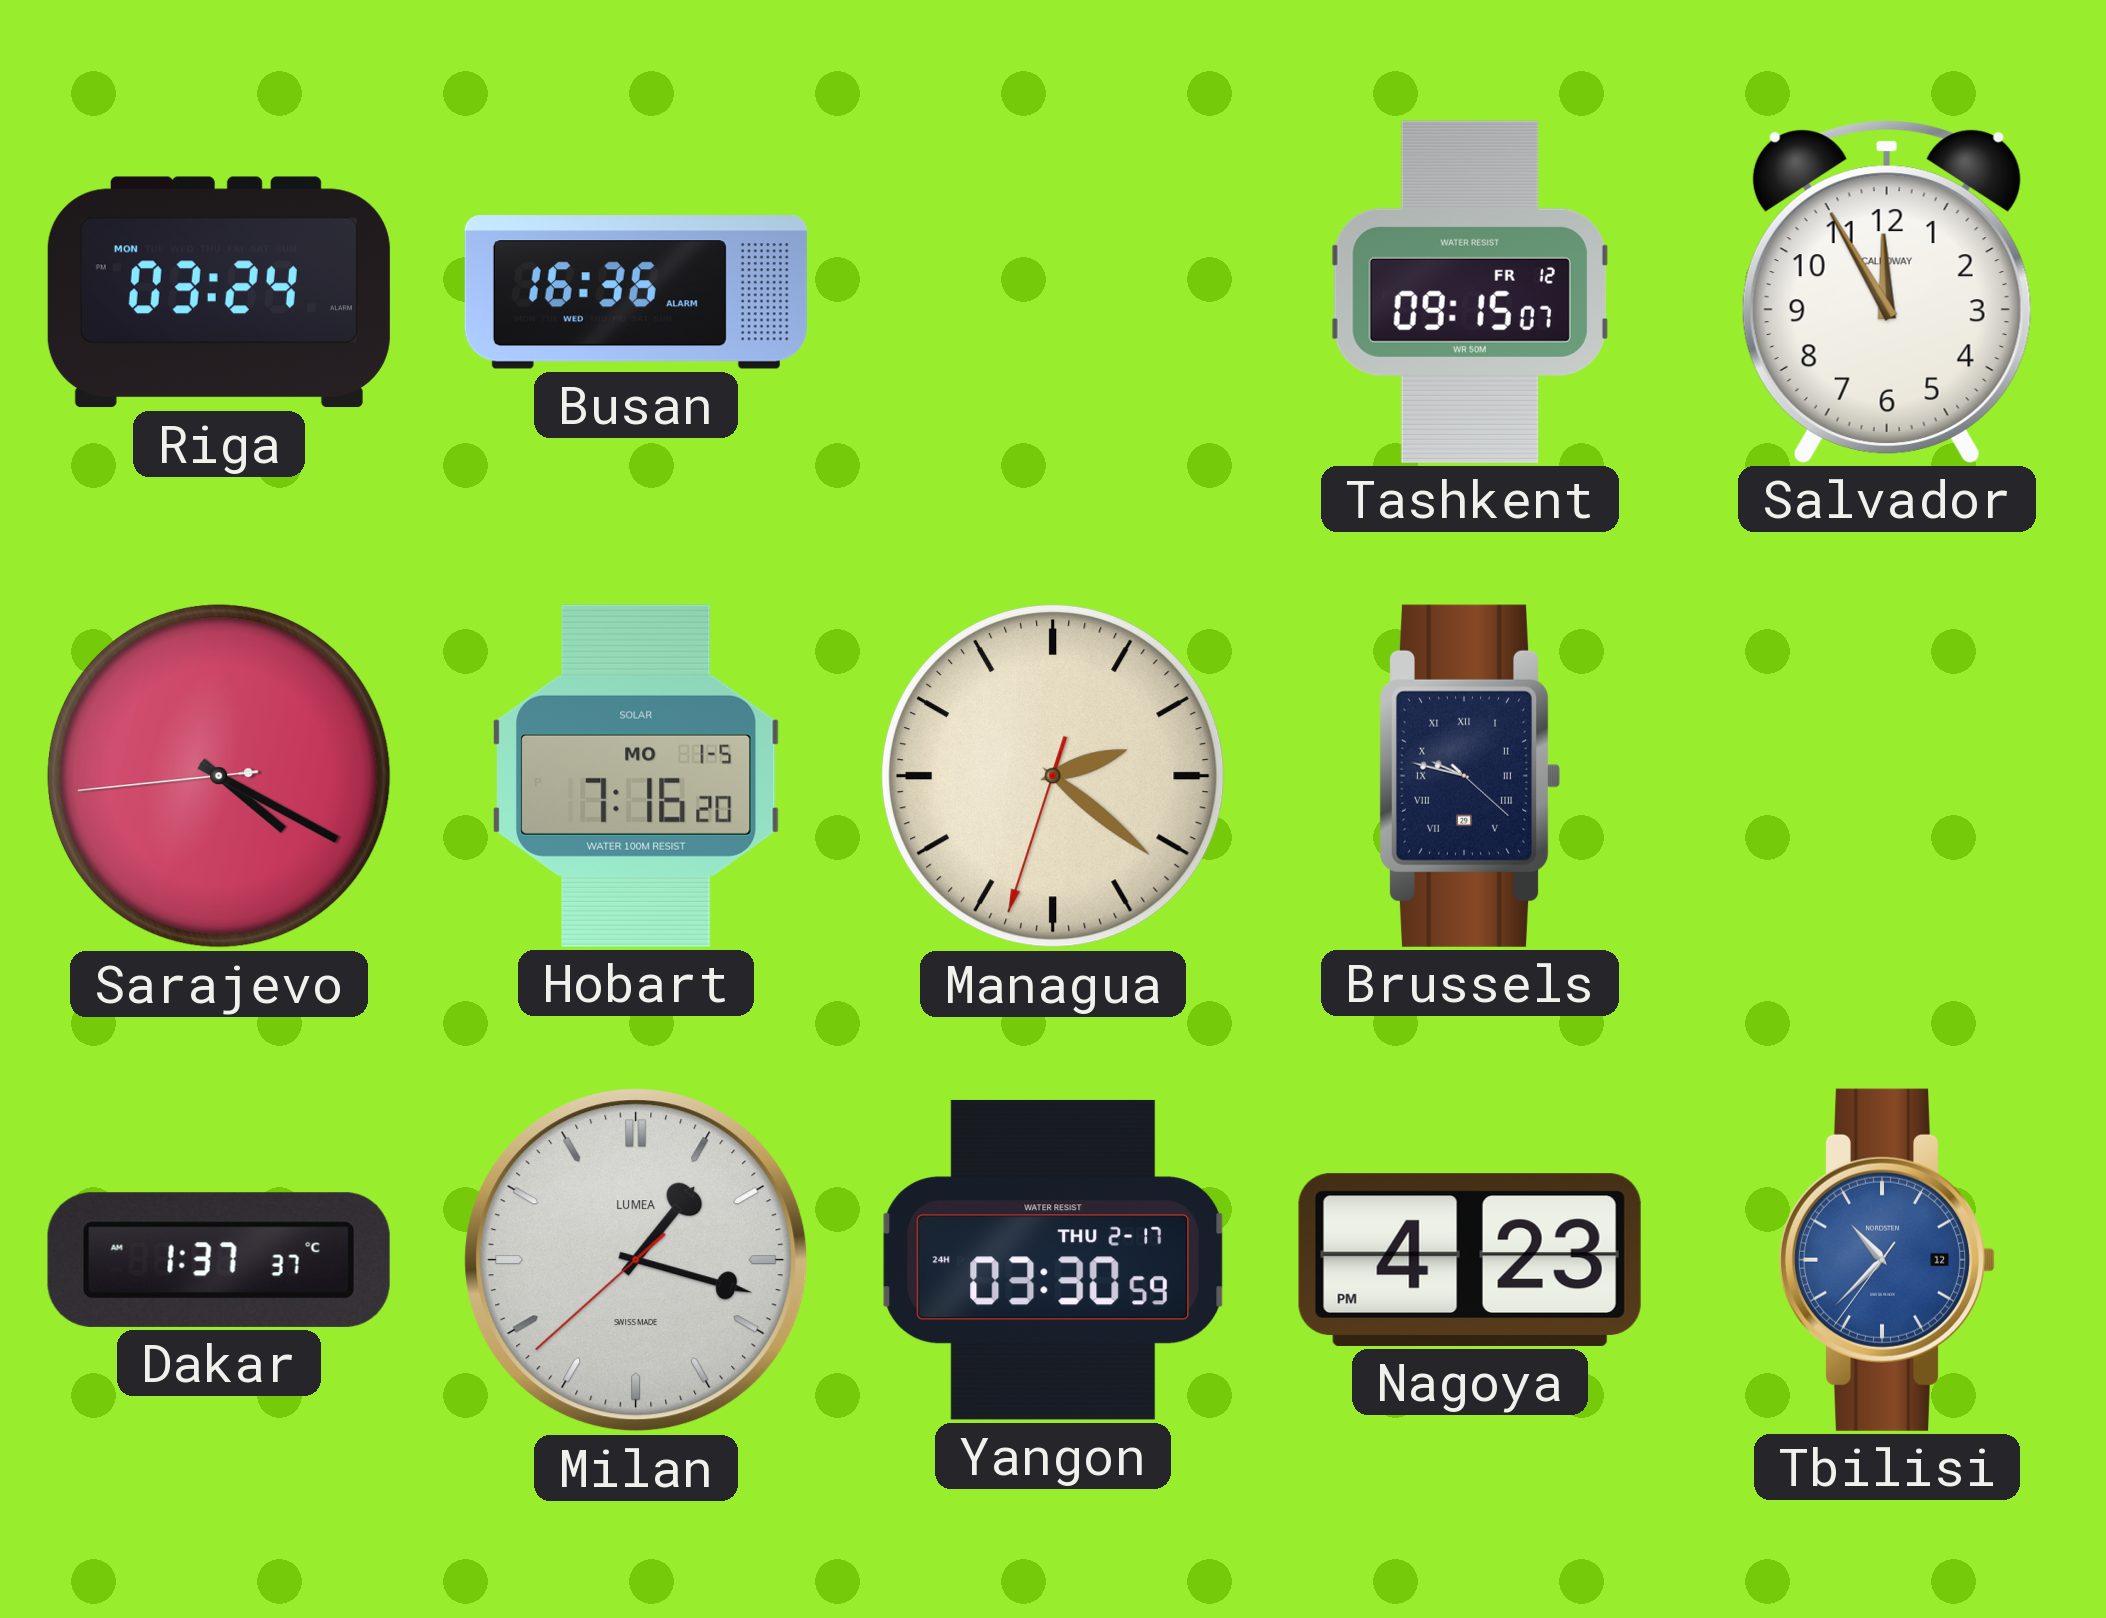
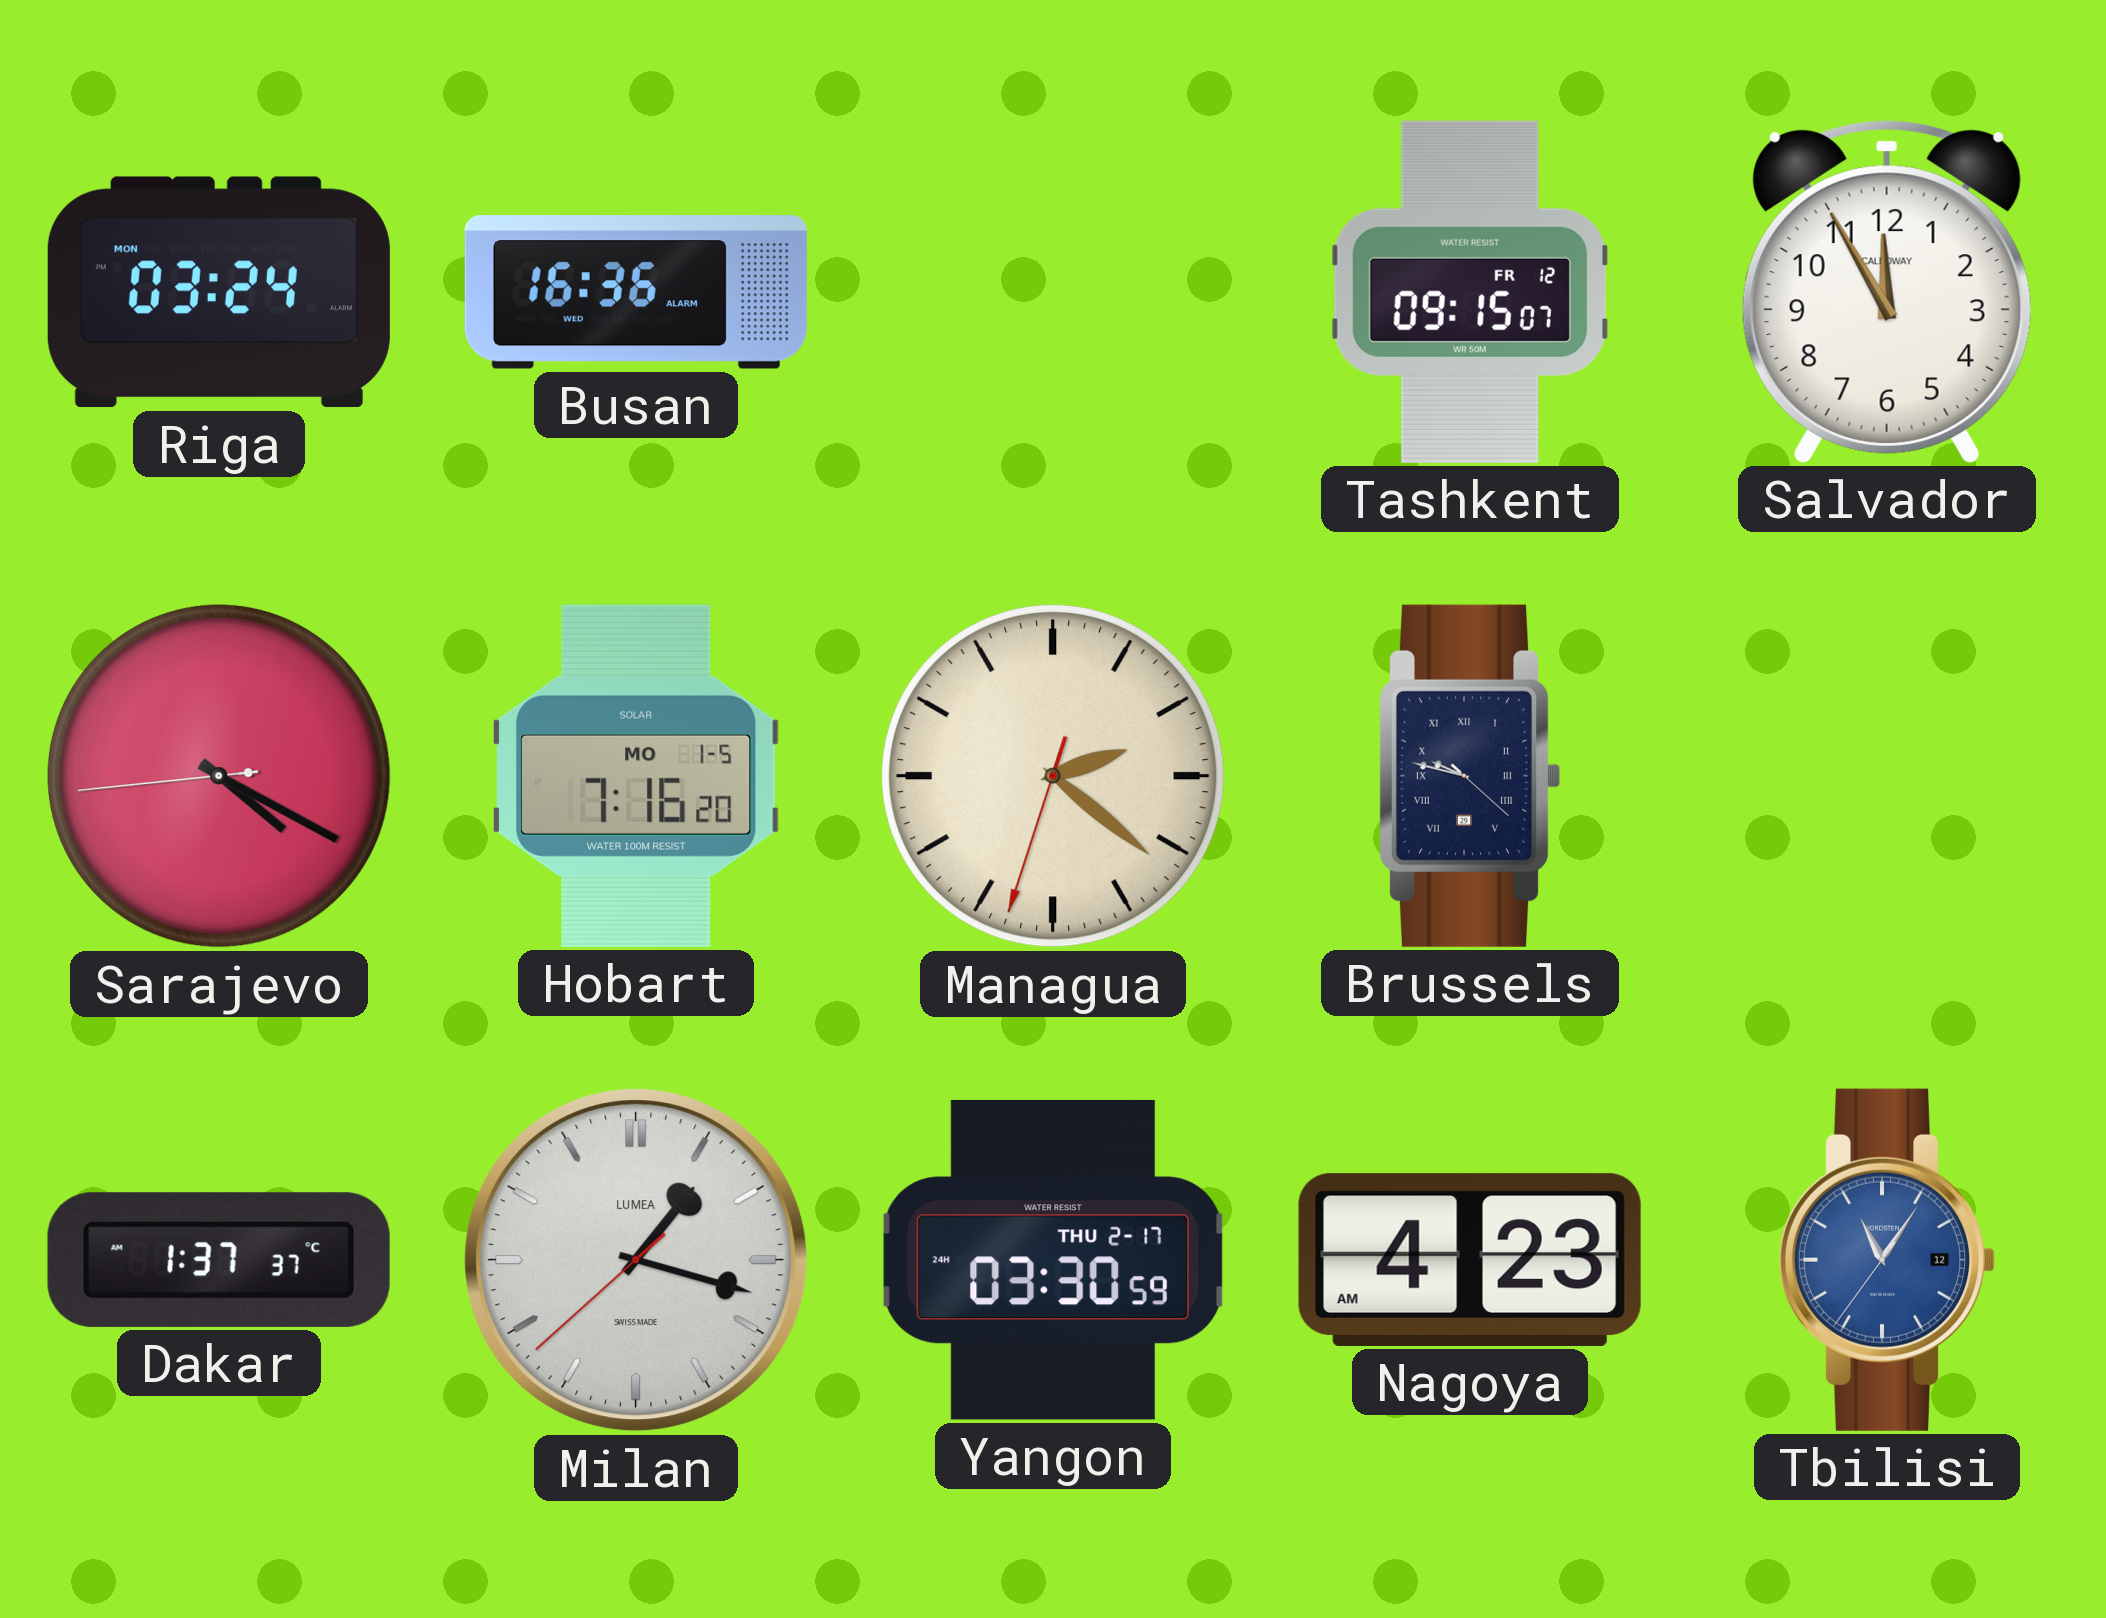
Nagoya: 4:23 PM -> 4:23 AM (1470, 1260)
Tbilisi: 10:37 -> 11:05 (1887, 1260)
